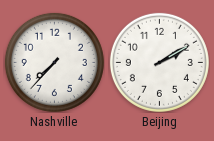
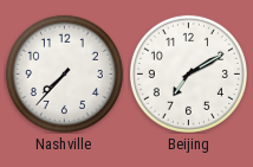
Beijing: 2:10 -> 7:10 (188, 73)
